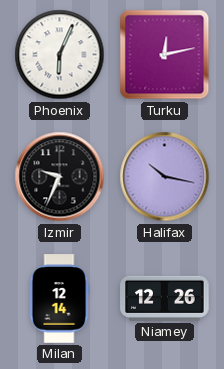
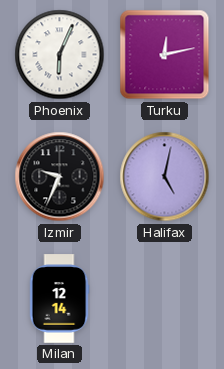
Halifax: 10:17 -> 5:02 (165, 177)
Niamey: 12:26 -> none (165, 298)
